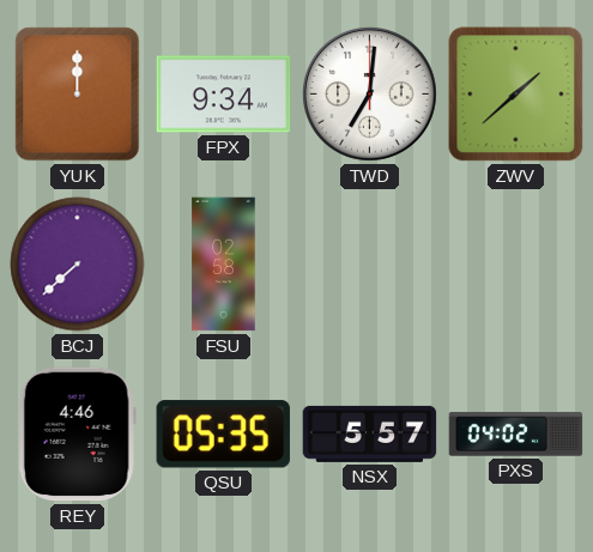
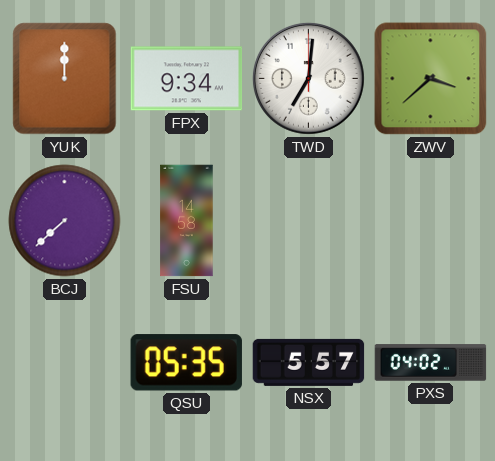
ZWV: 1:38 -> 3:38 (431, 79)
FSU: 02:58 -> 14:58 (187, 221)
REY: 4:46 -> none (77, 435)
